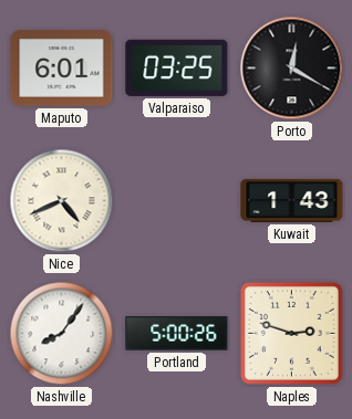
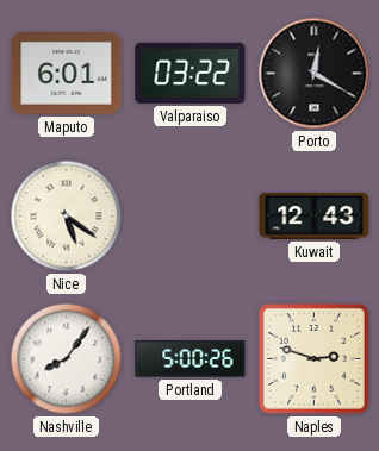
Valparaiso: 03:25 -> 03:22 (191, 73)
Nice: 4:41 -> 5:21 (67, 217)
Kuwait: 1:43 -> 12:43 (315, 215)
